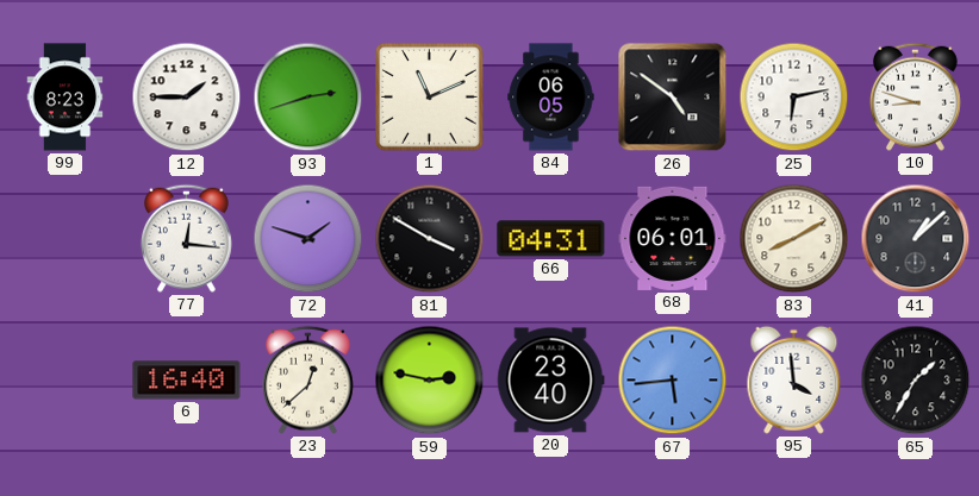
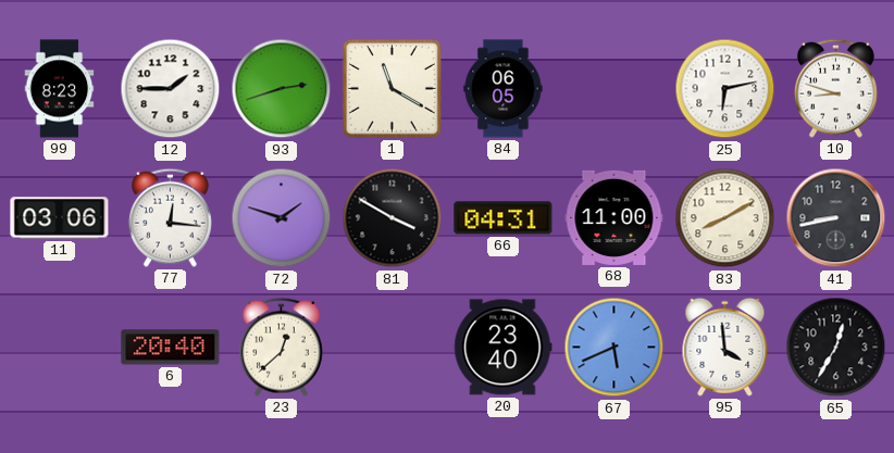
1: 11:11 -> 11:20 (392, 88)
26: 4:51 -> none (673, 98)
11: none -> 03:06 (60, 218)
68: 06:01 -> 11:00 (614, 217)
41: 1:08 -> 8:43 (836, 218)
6: 16:40 -> 20:40 (171, 348)
59: 2:47 -> none (430, 381)
67: 5:44 -> 5:41 (614, 348)
65: 1:35 -> 12:35 (836, 348)
